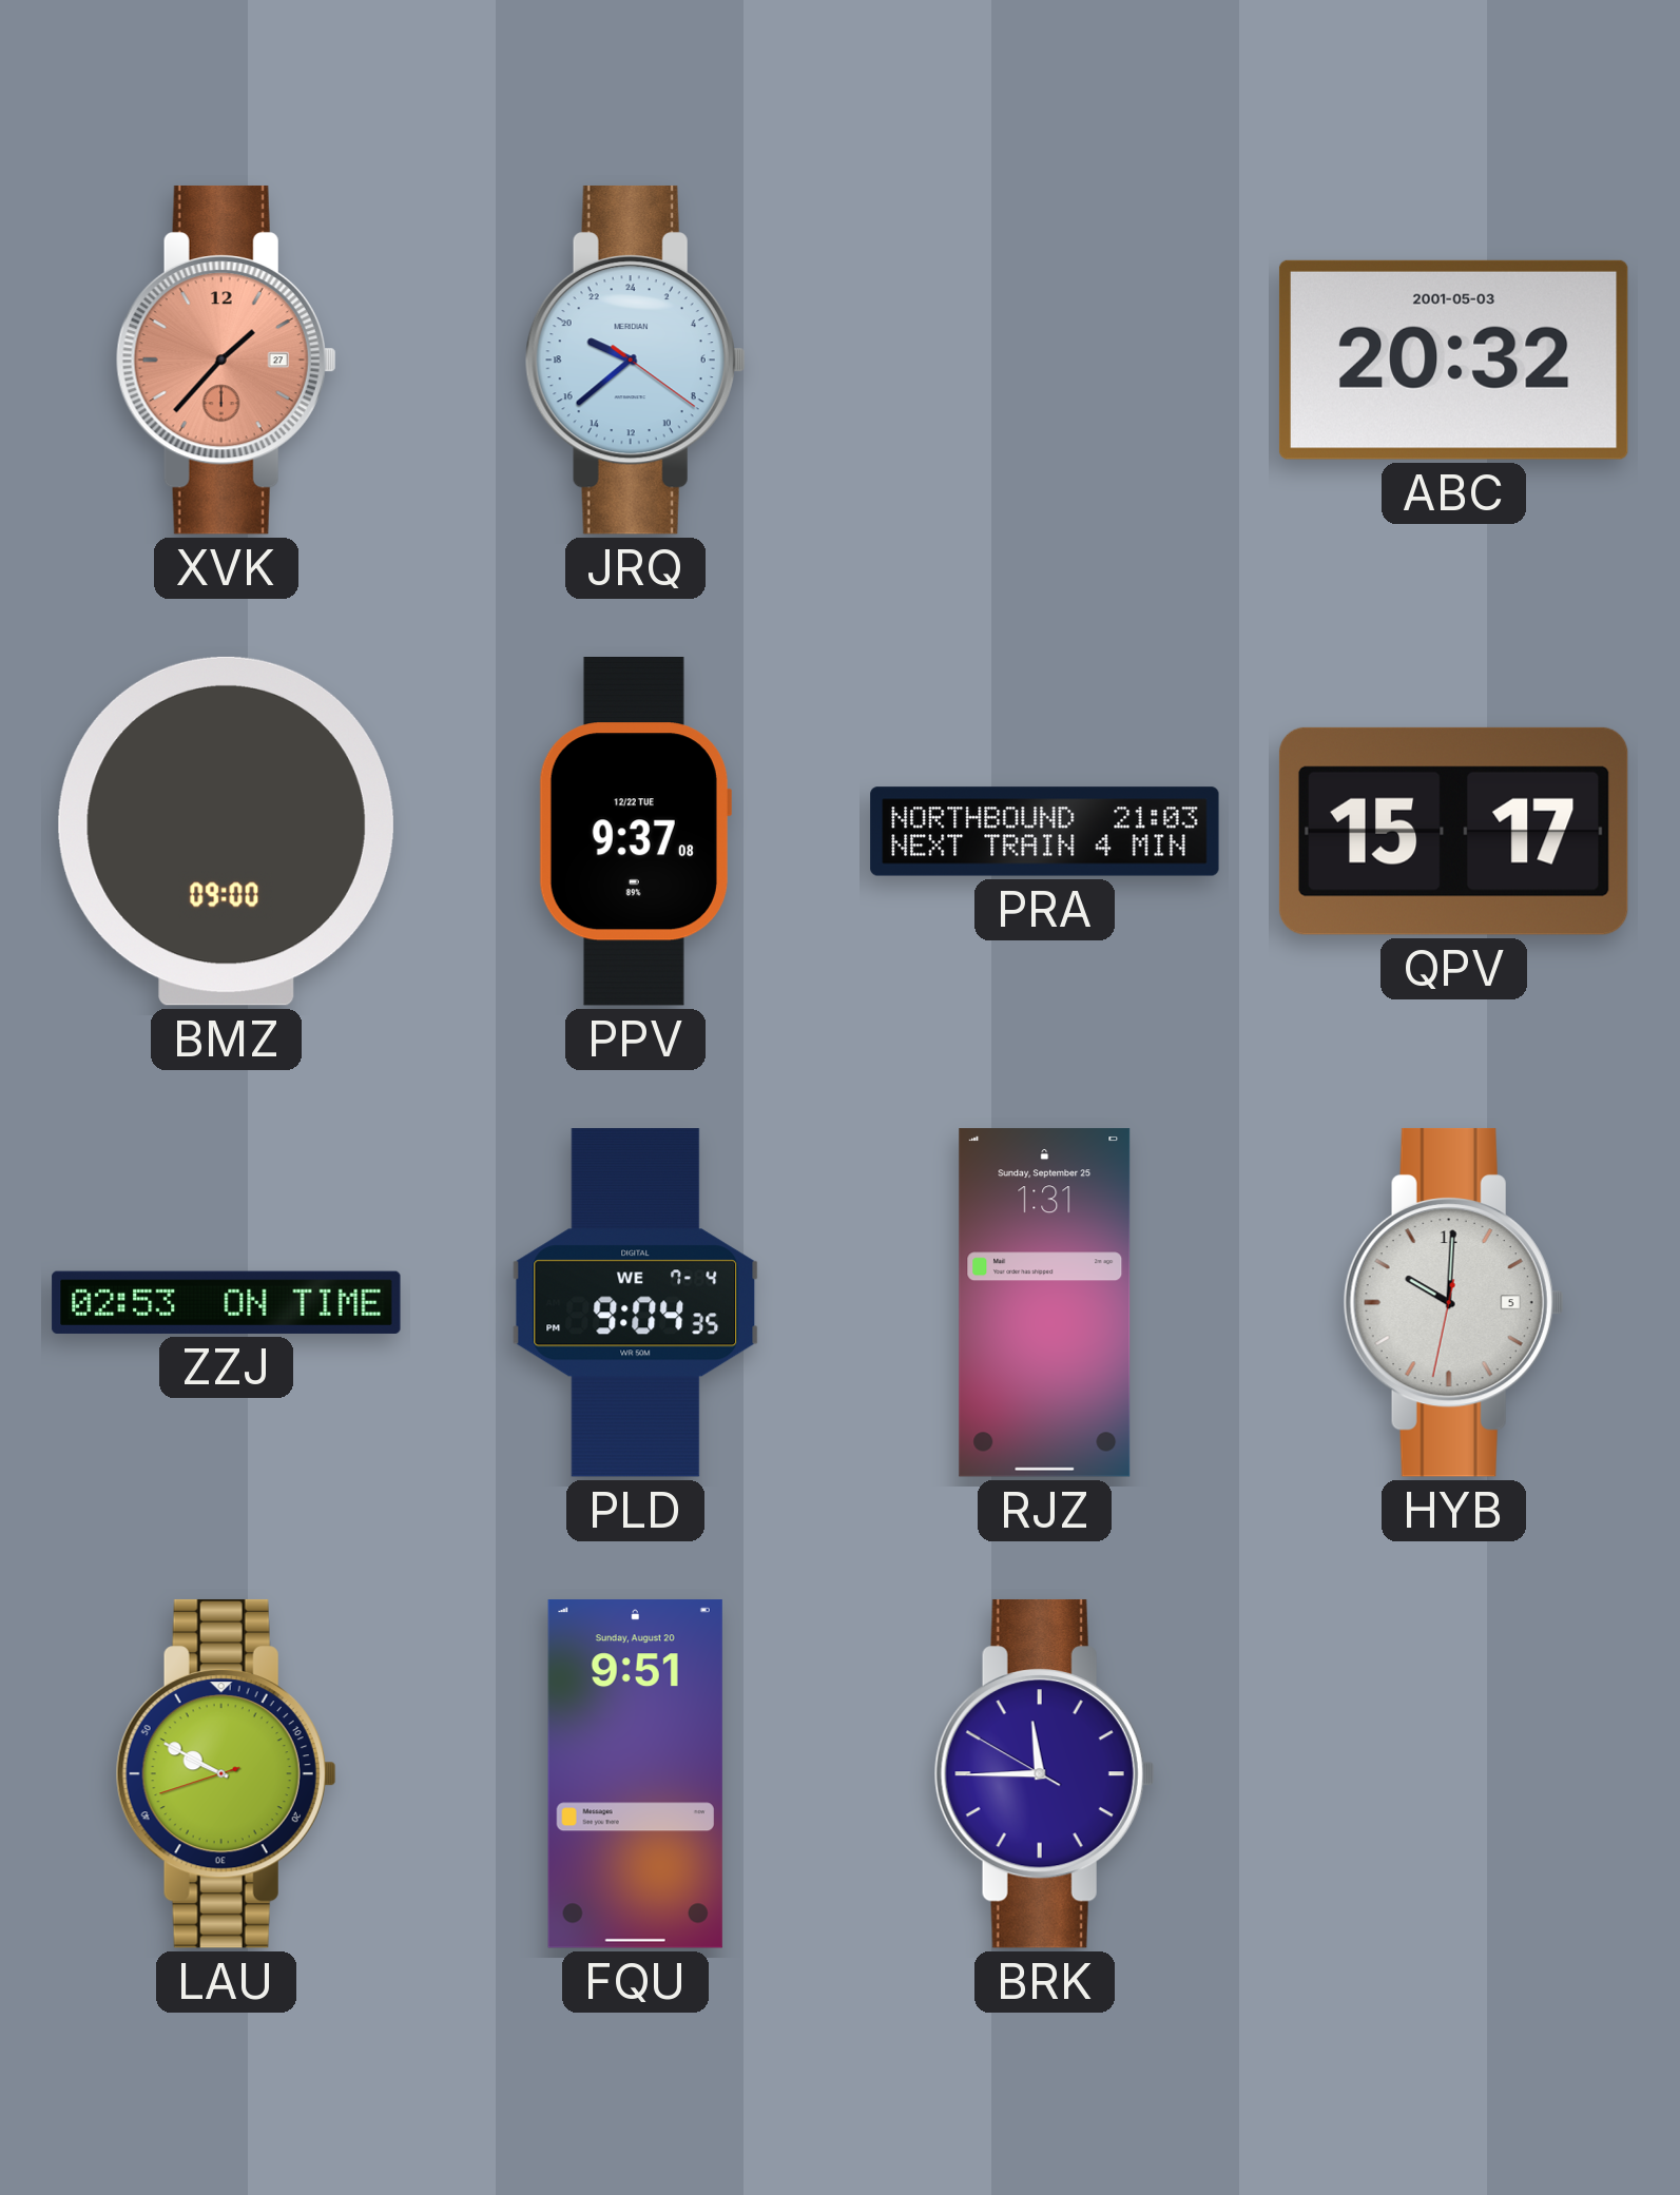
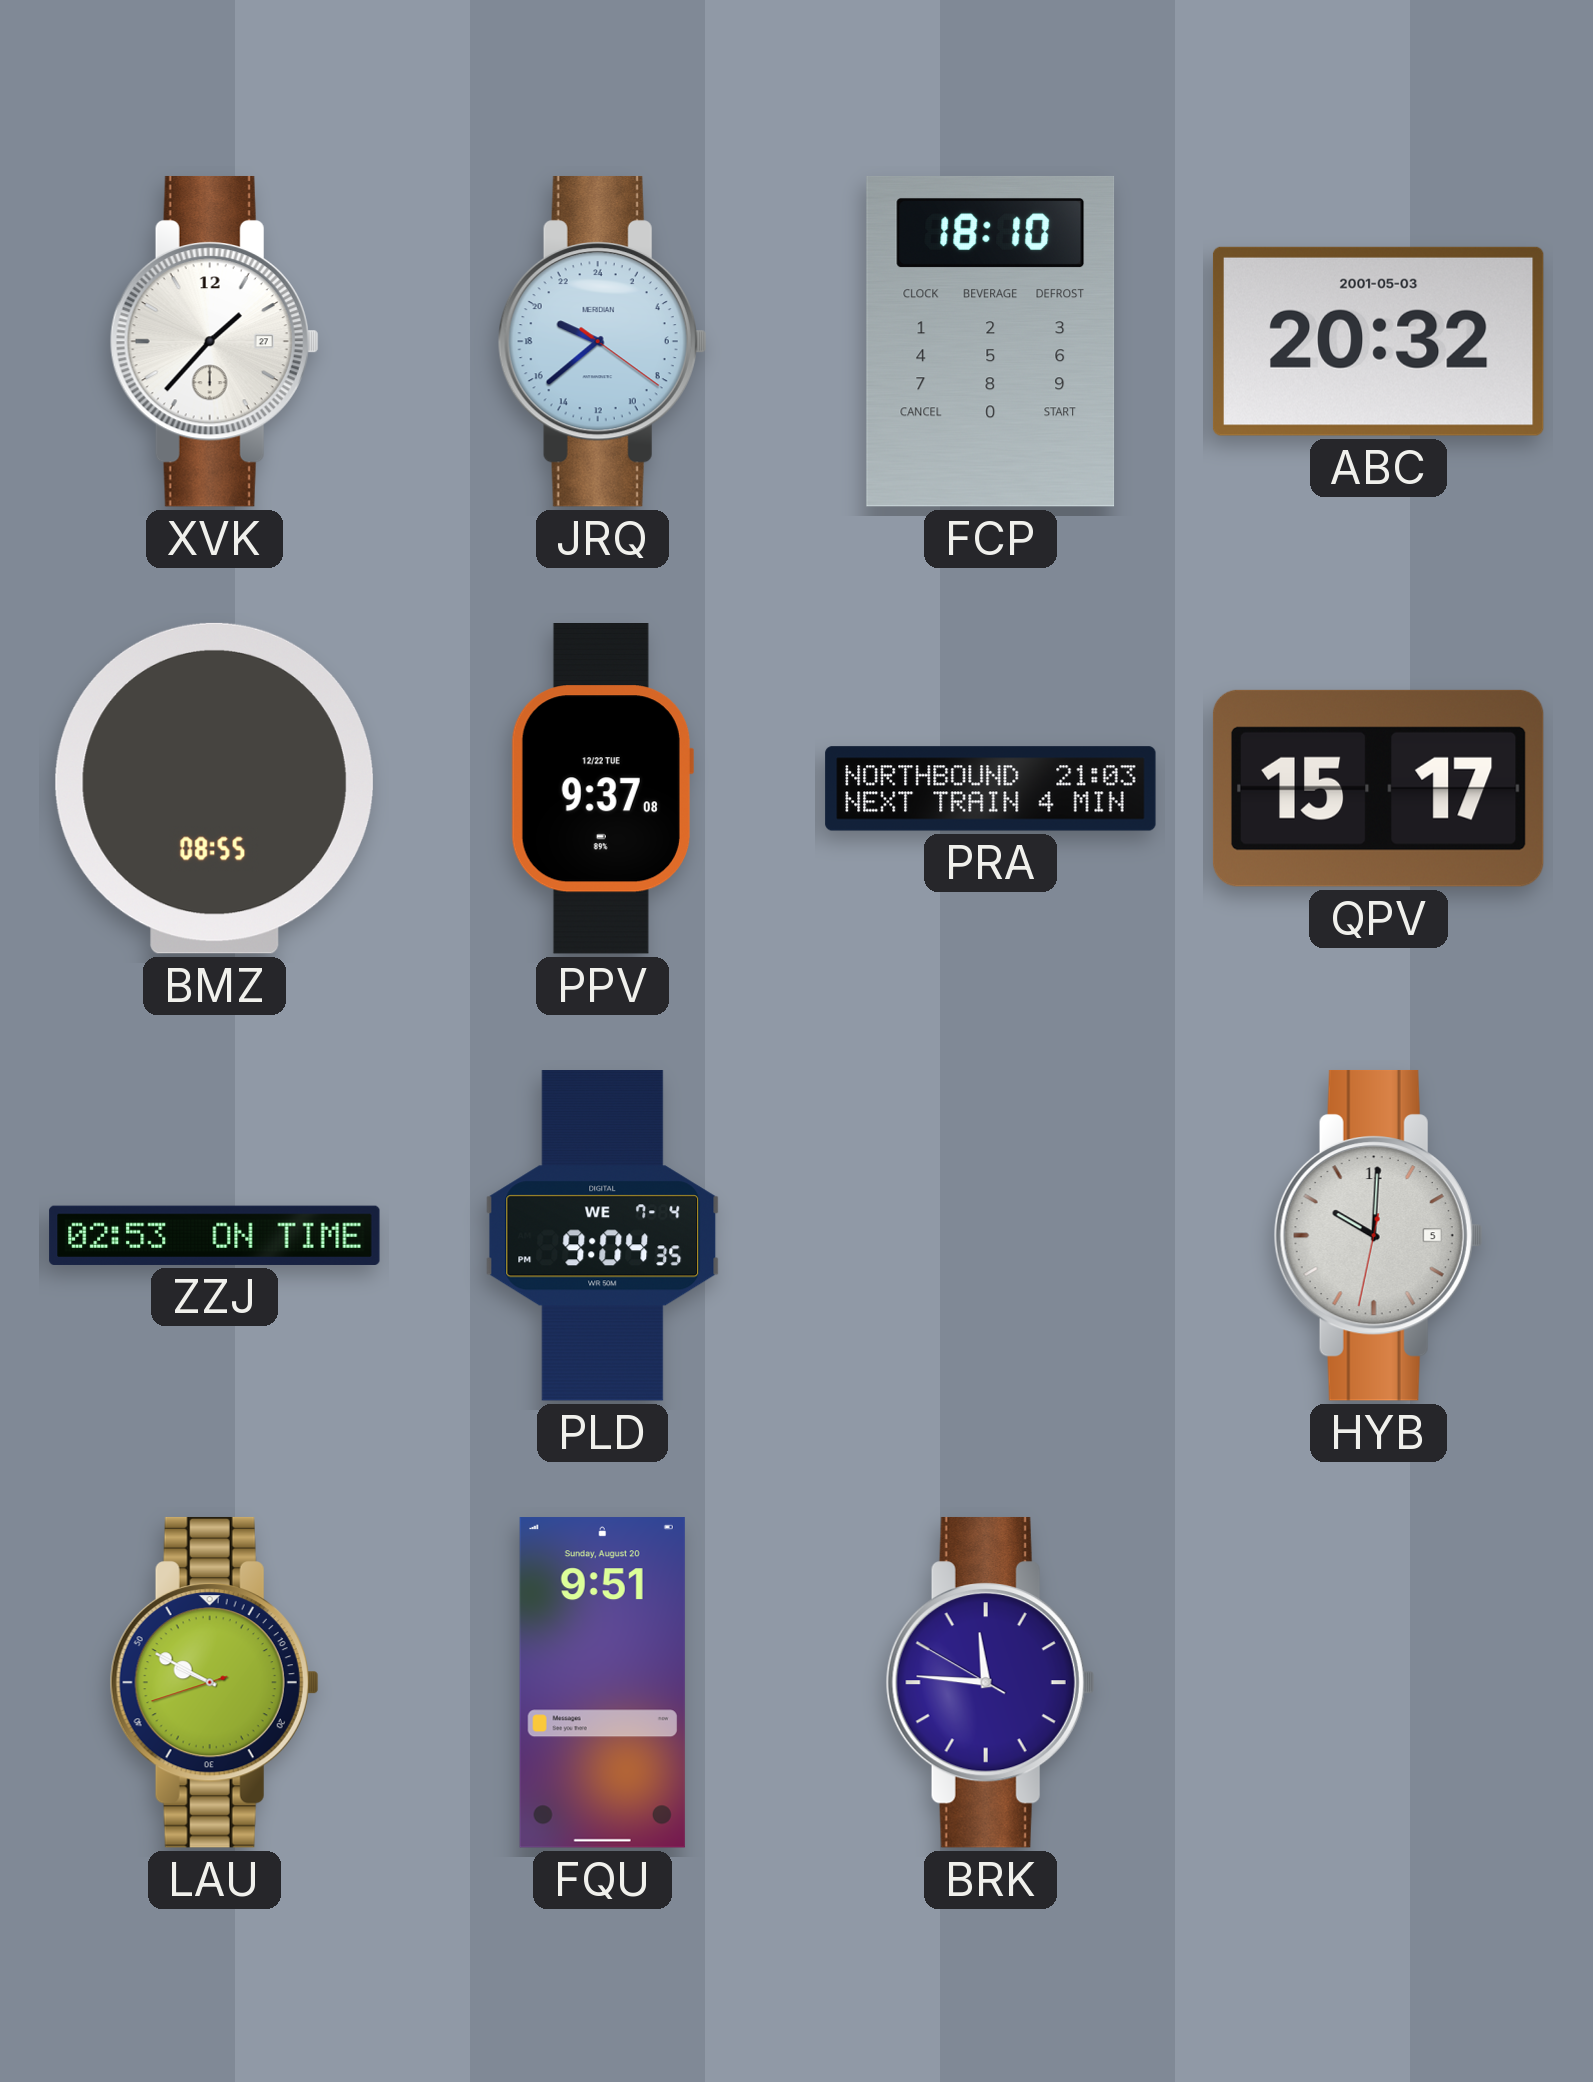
XVK dial: salmon -> white (214, 341)
FCP: none -> 18:10 (991, 341)
BMZ: 09:00 -> 08:55 (214, 788)
RJZ: 1:31 -> none (1045, 1303)
BRK: 11:44 -> 11:45 (990, 1682)
